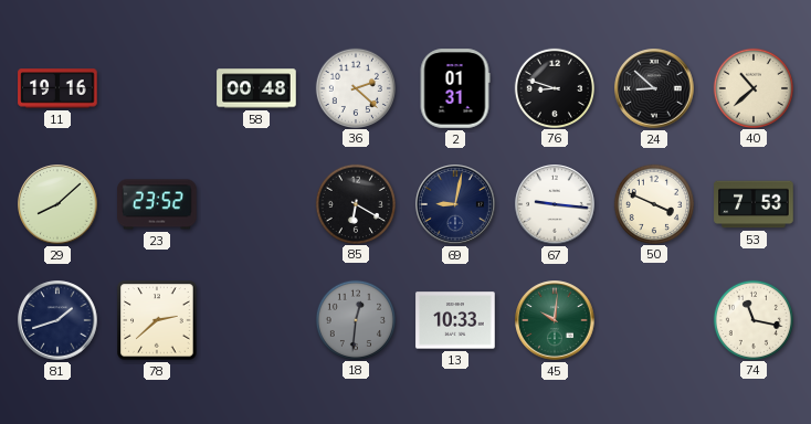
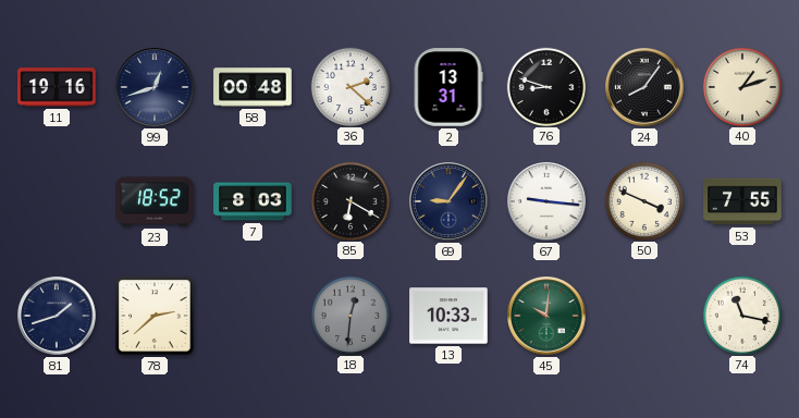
99: none -> 12:42 (155, 87)
2: 01:31 -> 13:31 (448, 87)
24: 8:52 -> 8:06 (644, 87)
40: 10:38 -> 1:12 (741, 86)
29: 8:08 -> none (57, 204)
23: 23:52 -> 18:52 (155, 201)
7: none -> 8:03 (253, 201)
69: 9:02 -> 9:06 (448, 201)
53: 7:53 -> 7:55 (742, 201)
